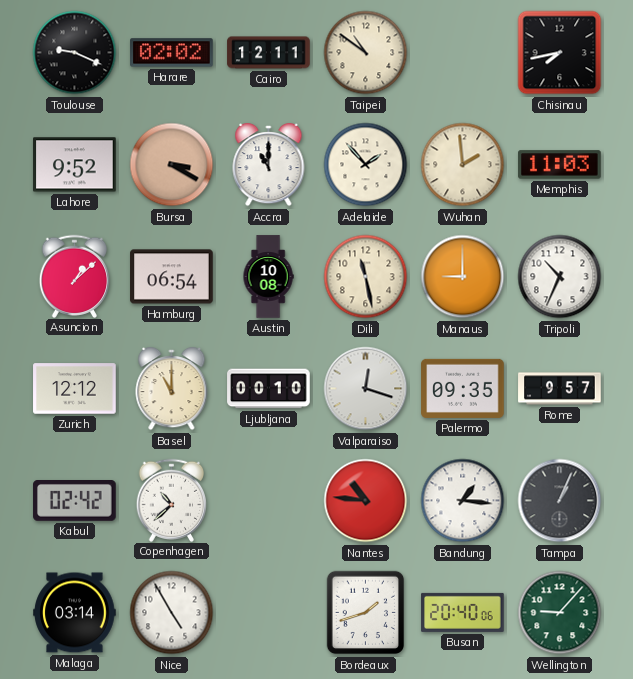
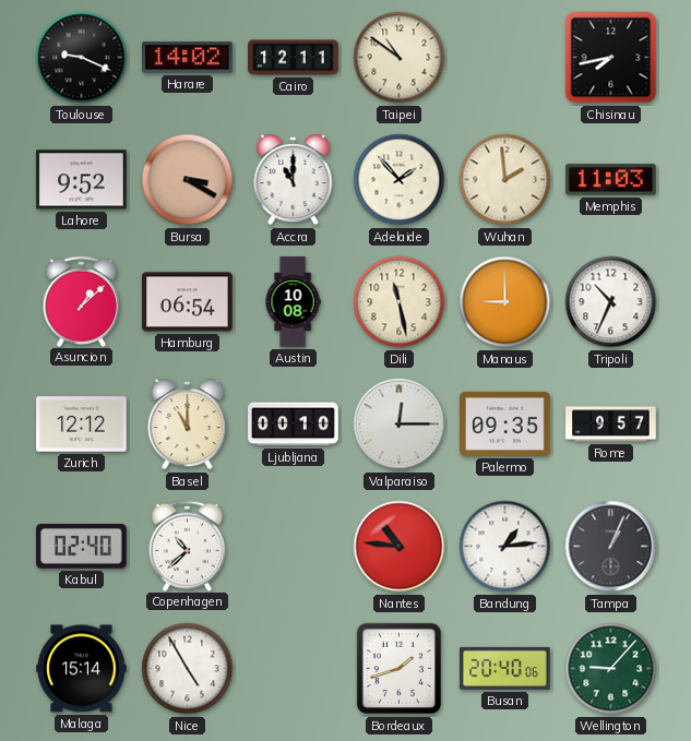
Harare: 02:02 -> 14:02 (188, 58)
Valparaiso: 12:18 -> 12:15 (400, 425)
Kabul: 02:42 -> 02:40 (82, 547)
Bandung: 1:16 -> 1:14 (505, 547)
Malaga: 03:14 -> 15:14 (82, 669)
